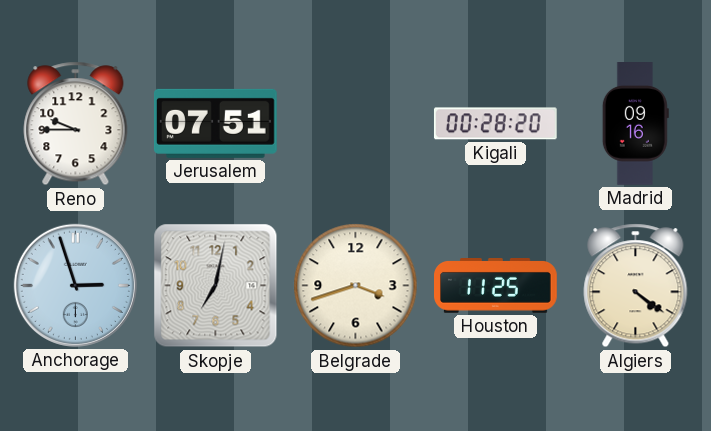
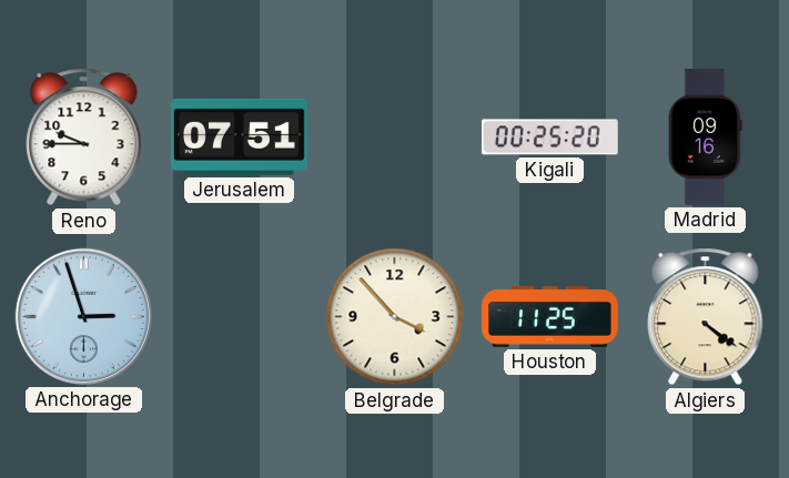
Kigali: 00:28 -> 00:25 (549, 138)
Skopje: 7:02 -> none (216, 286)
Belgrade: 3:42 -> 3:53 (395, 317)
